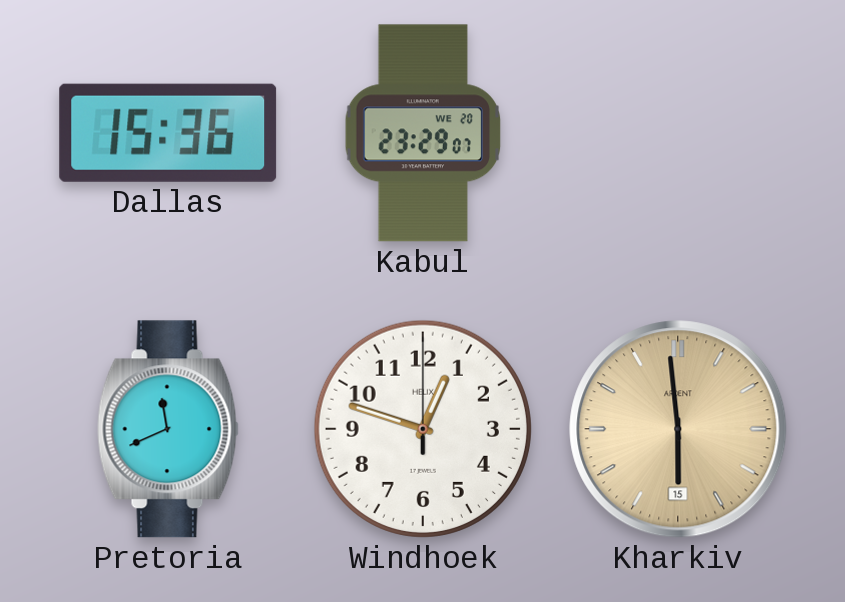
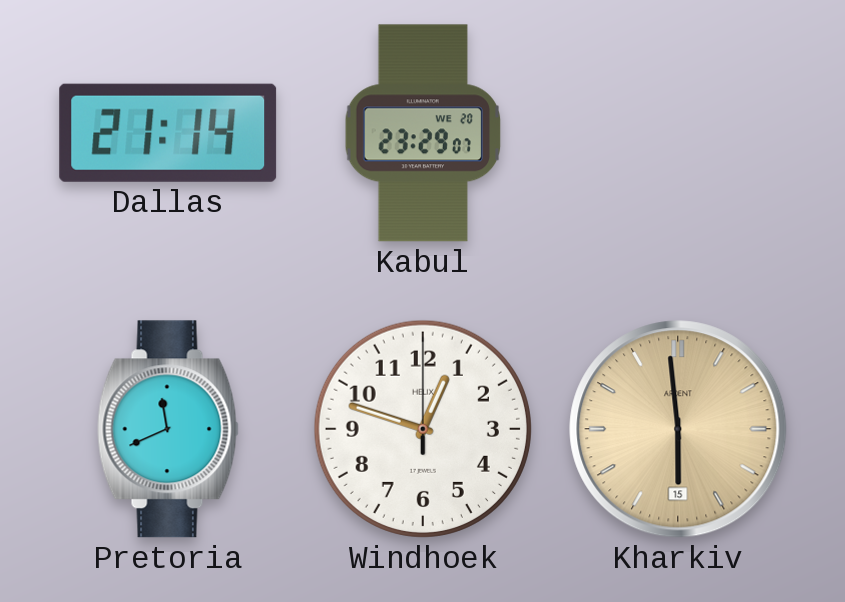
Dallas: 15:36 -> 21:14 (168, 133)
